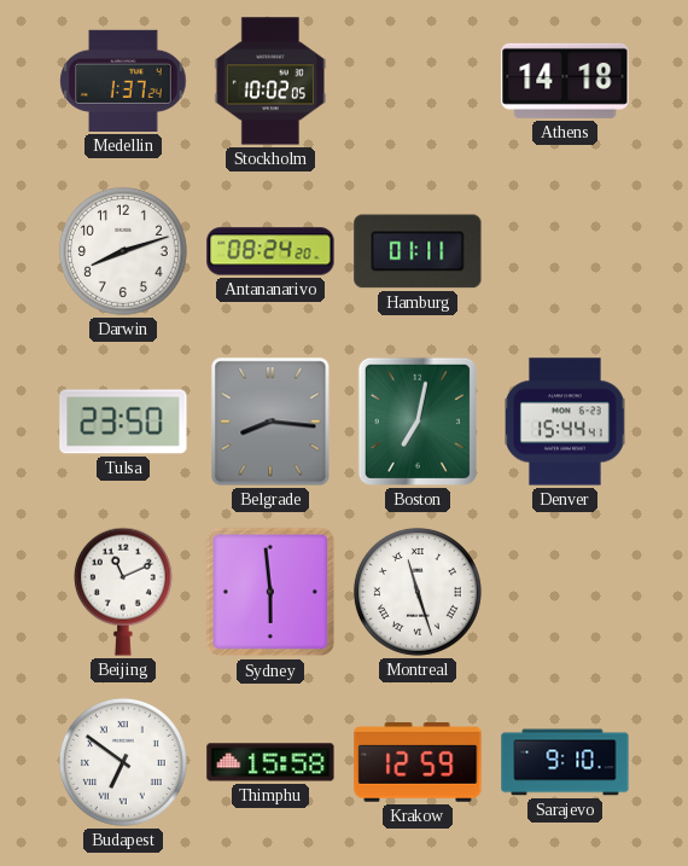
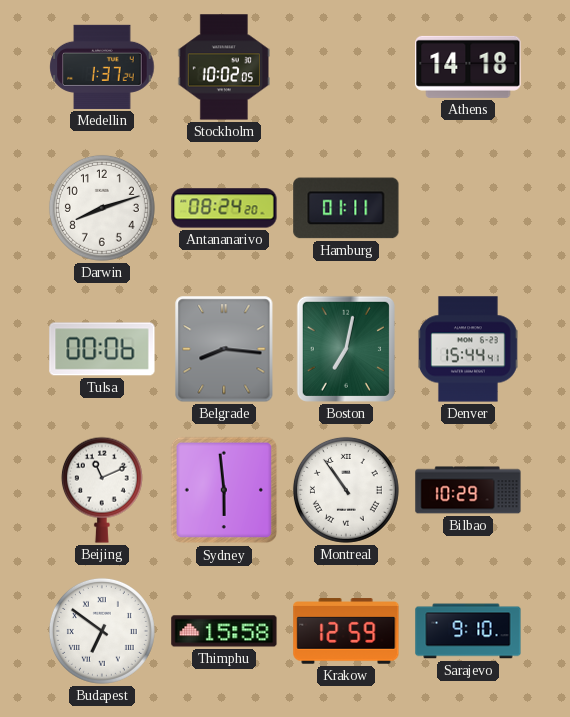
Tulsa: 23:50 -> 00:06 (102, 349)
Montreal: 11:27 -> 10:54 (346, 490)
Bilbao: none -> 10:29 (468, 490)
